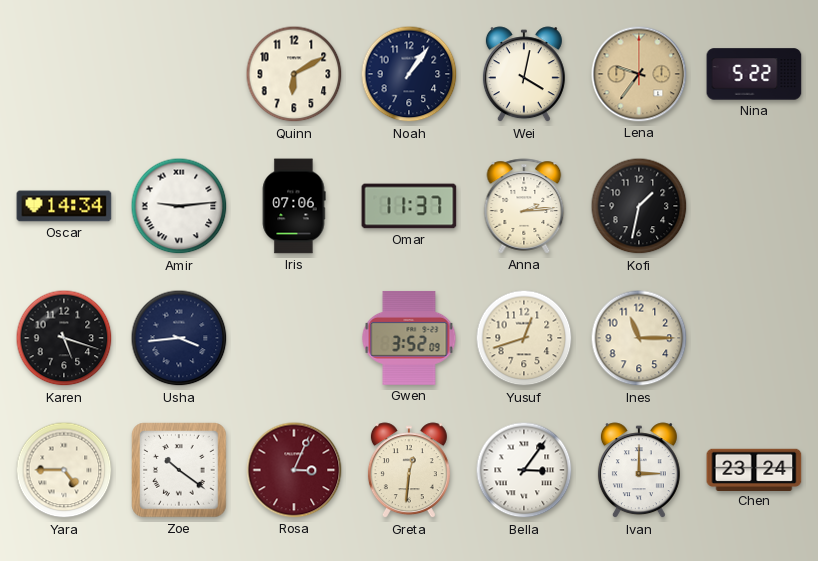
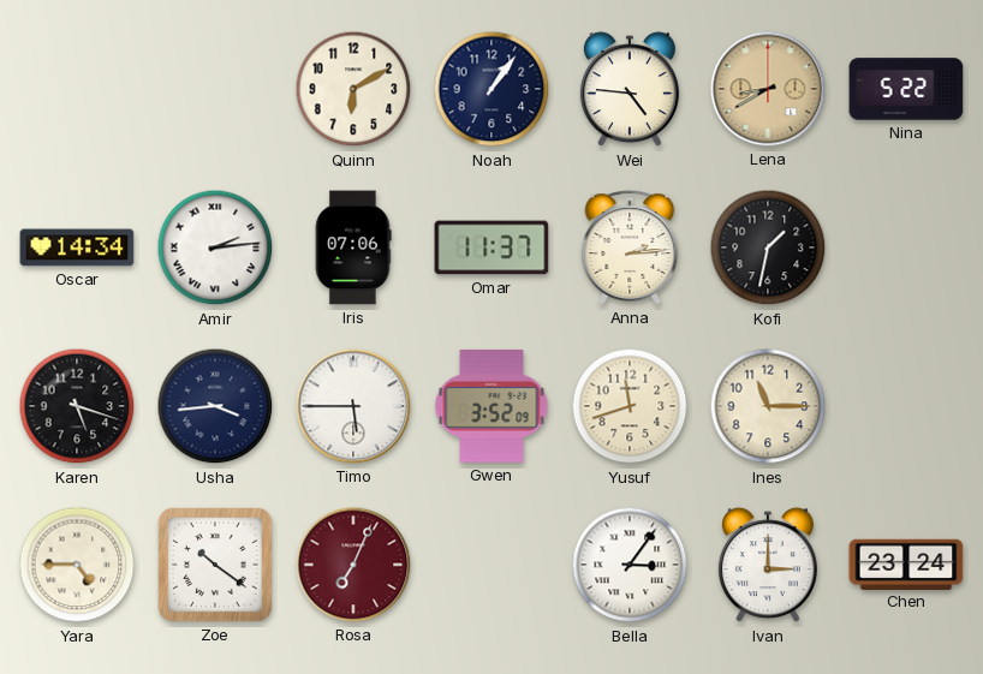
Wei: 4:02 -> 4:46 (630, 90)
Lena: 9:36 -> 8:40 (768, 89)
Amir: 9:14 -> 2:14 (215, 247)
Timo: none -> 5:45 (353, 406)
Yusuf: 12:42 -> 11:42 (630, 406)
Rosa: 3:04 -> 7:04 (353, 565)
Greta: 12:31 -> none (409, 471)
